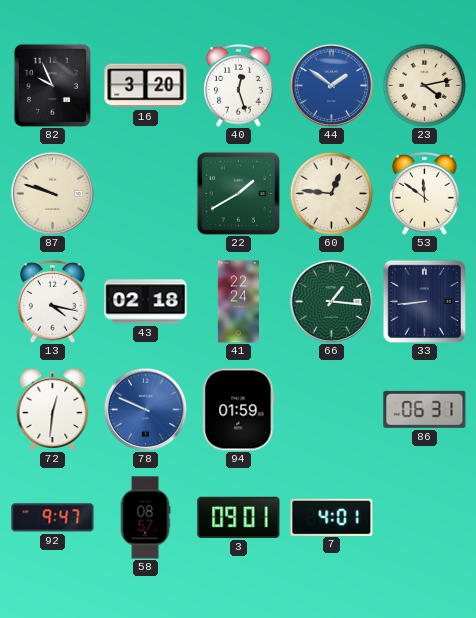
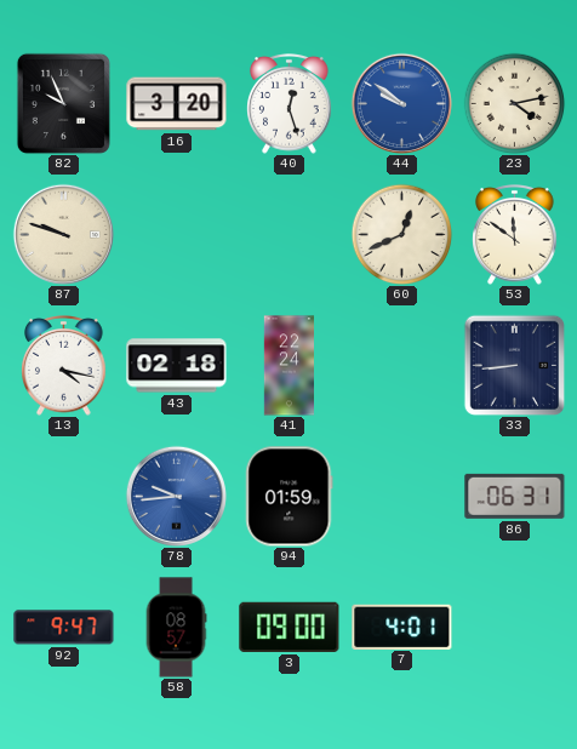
44: 1:51 -> 9:51 (401, 103)
22: 1:40 -> none (238, 193)
60: 12:46 -> 12:41 (401, 234)
66: 1:16 -> none (331, 301)
72: 12:31 -> none (53, 410)
78: 9:49 -> 9:44 (176, 496)
3: 09:01 -> 09:00 (290, 627)
